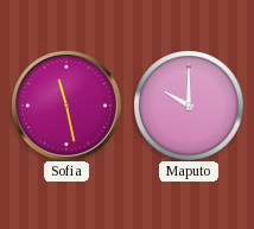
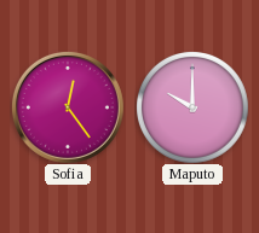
Sofia: 11:28 -> 12:24 (68, 107)
